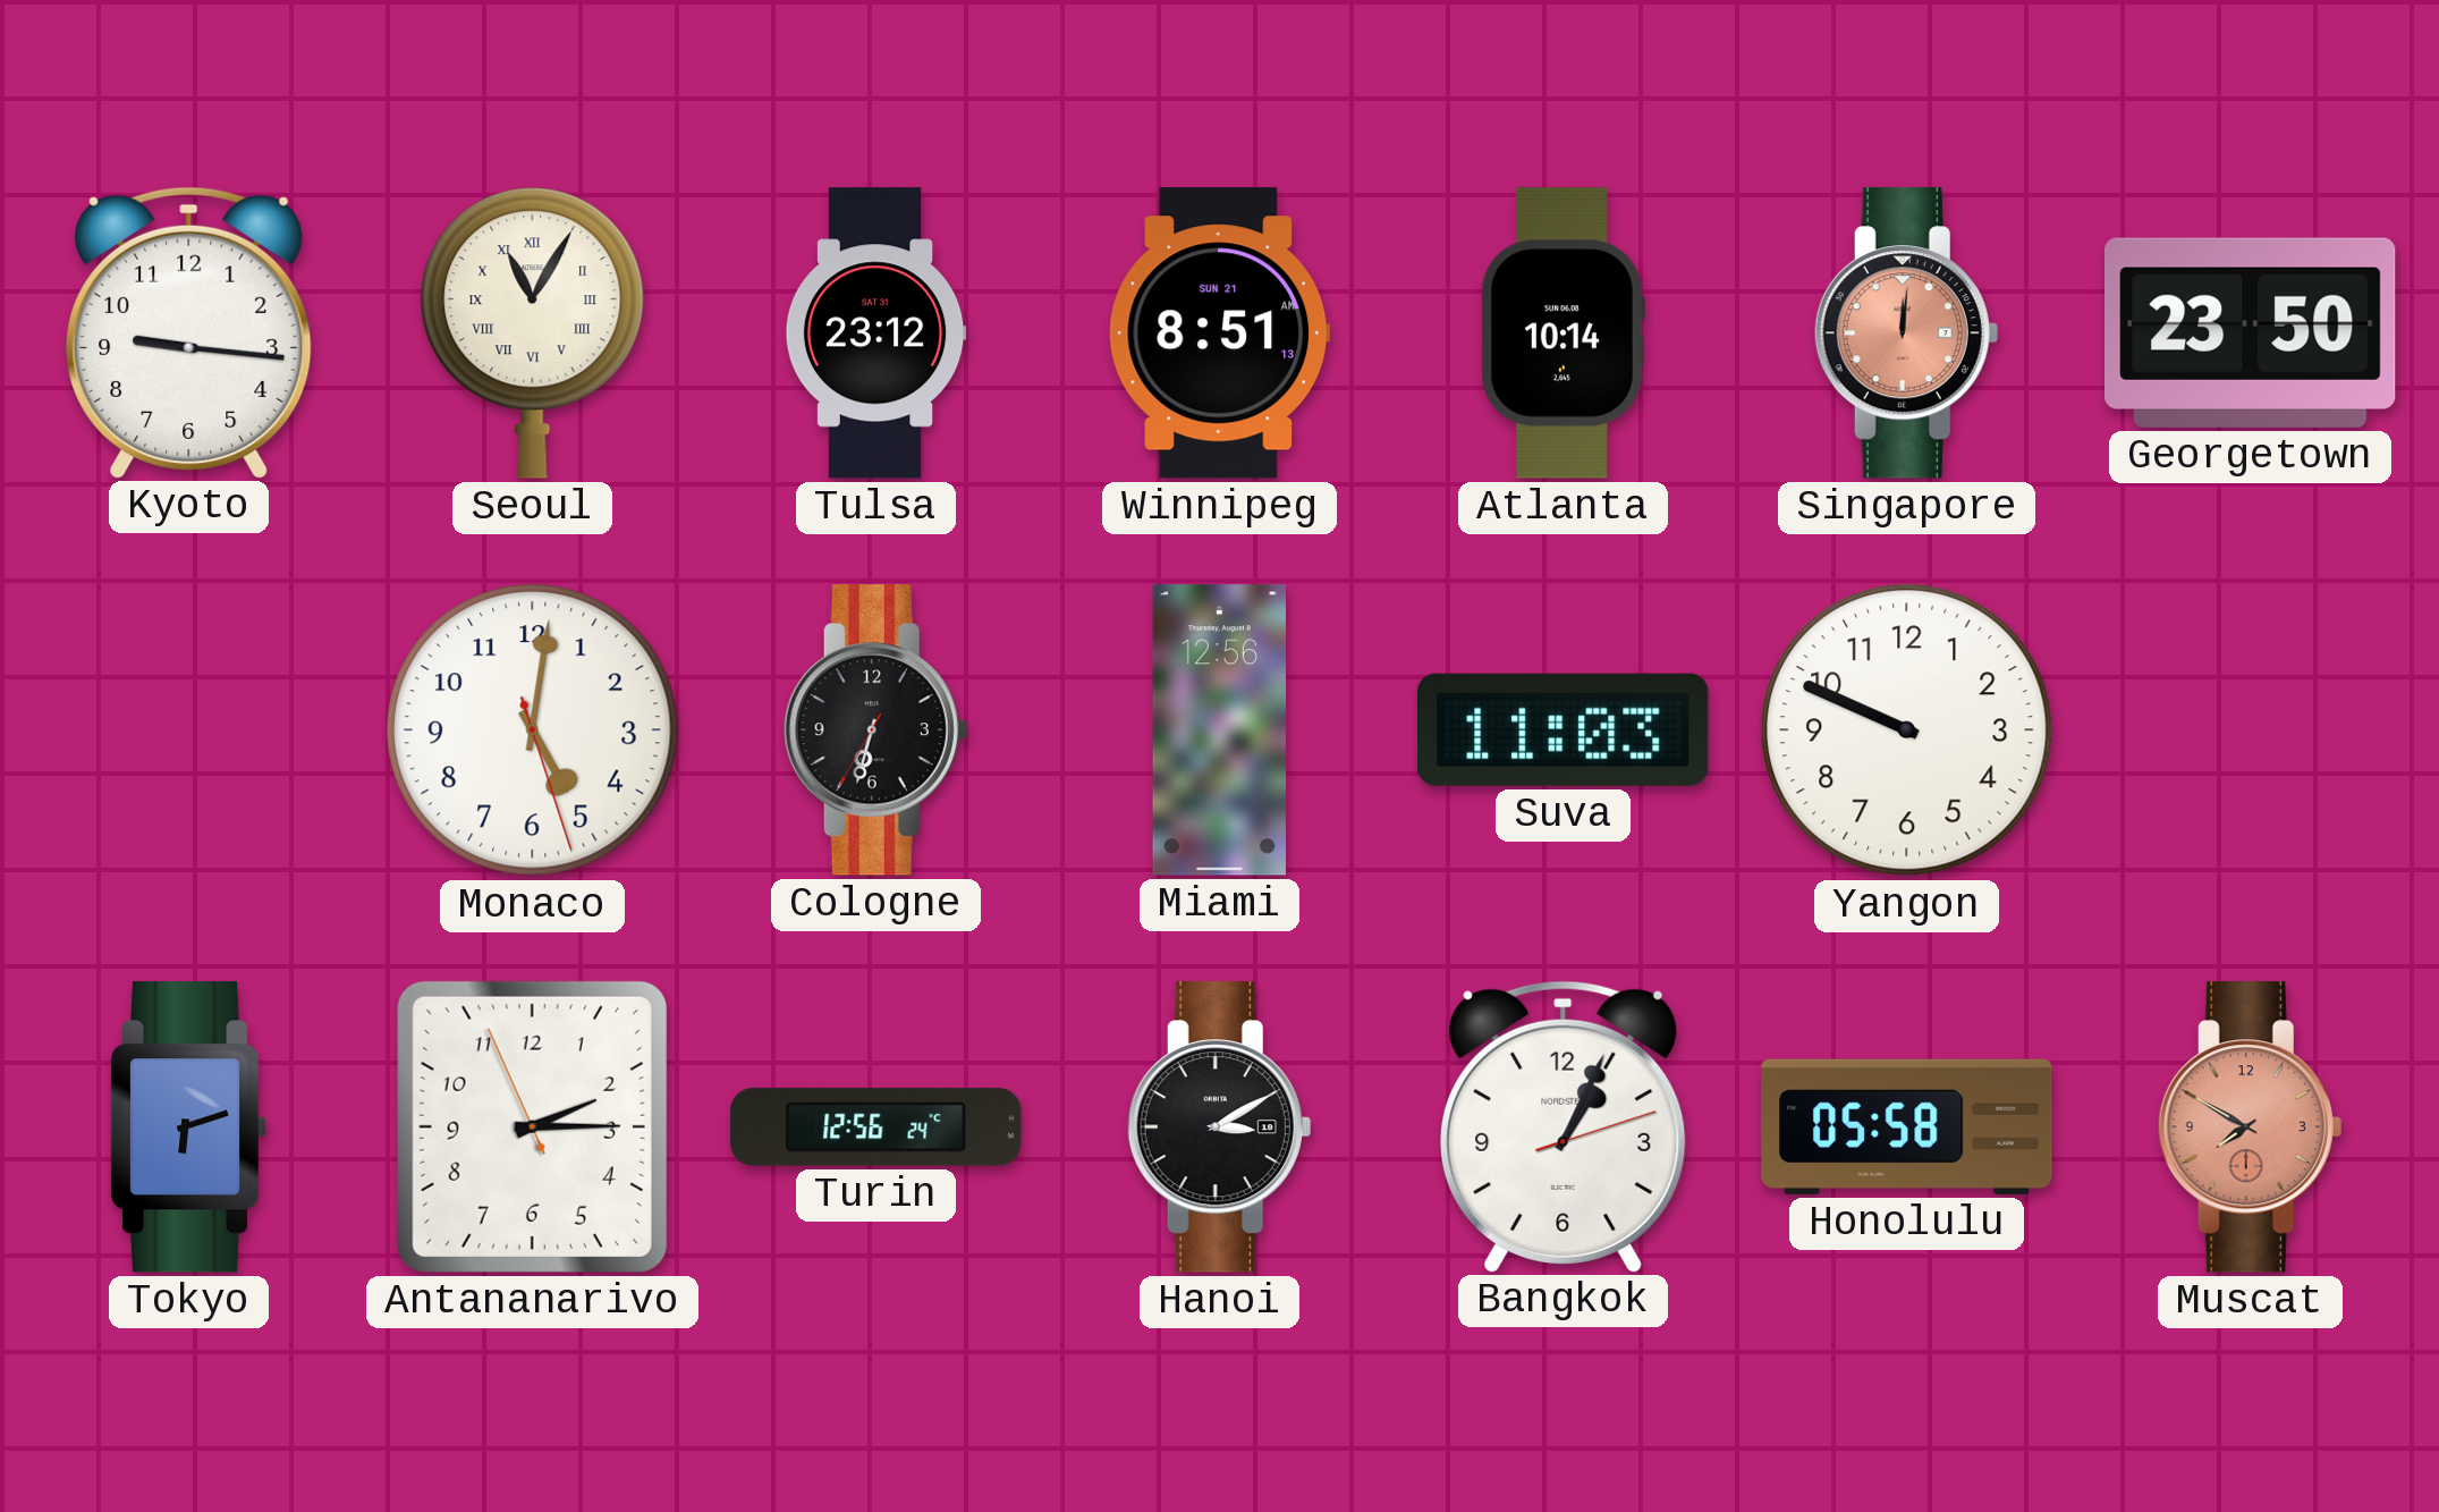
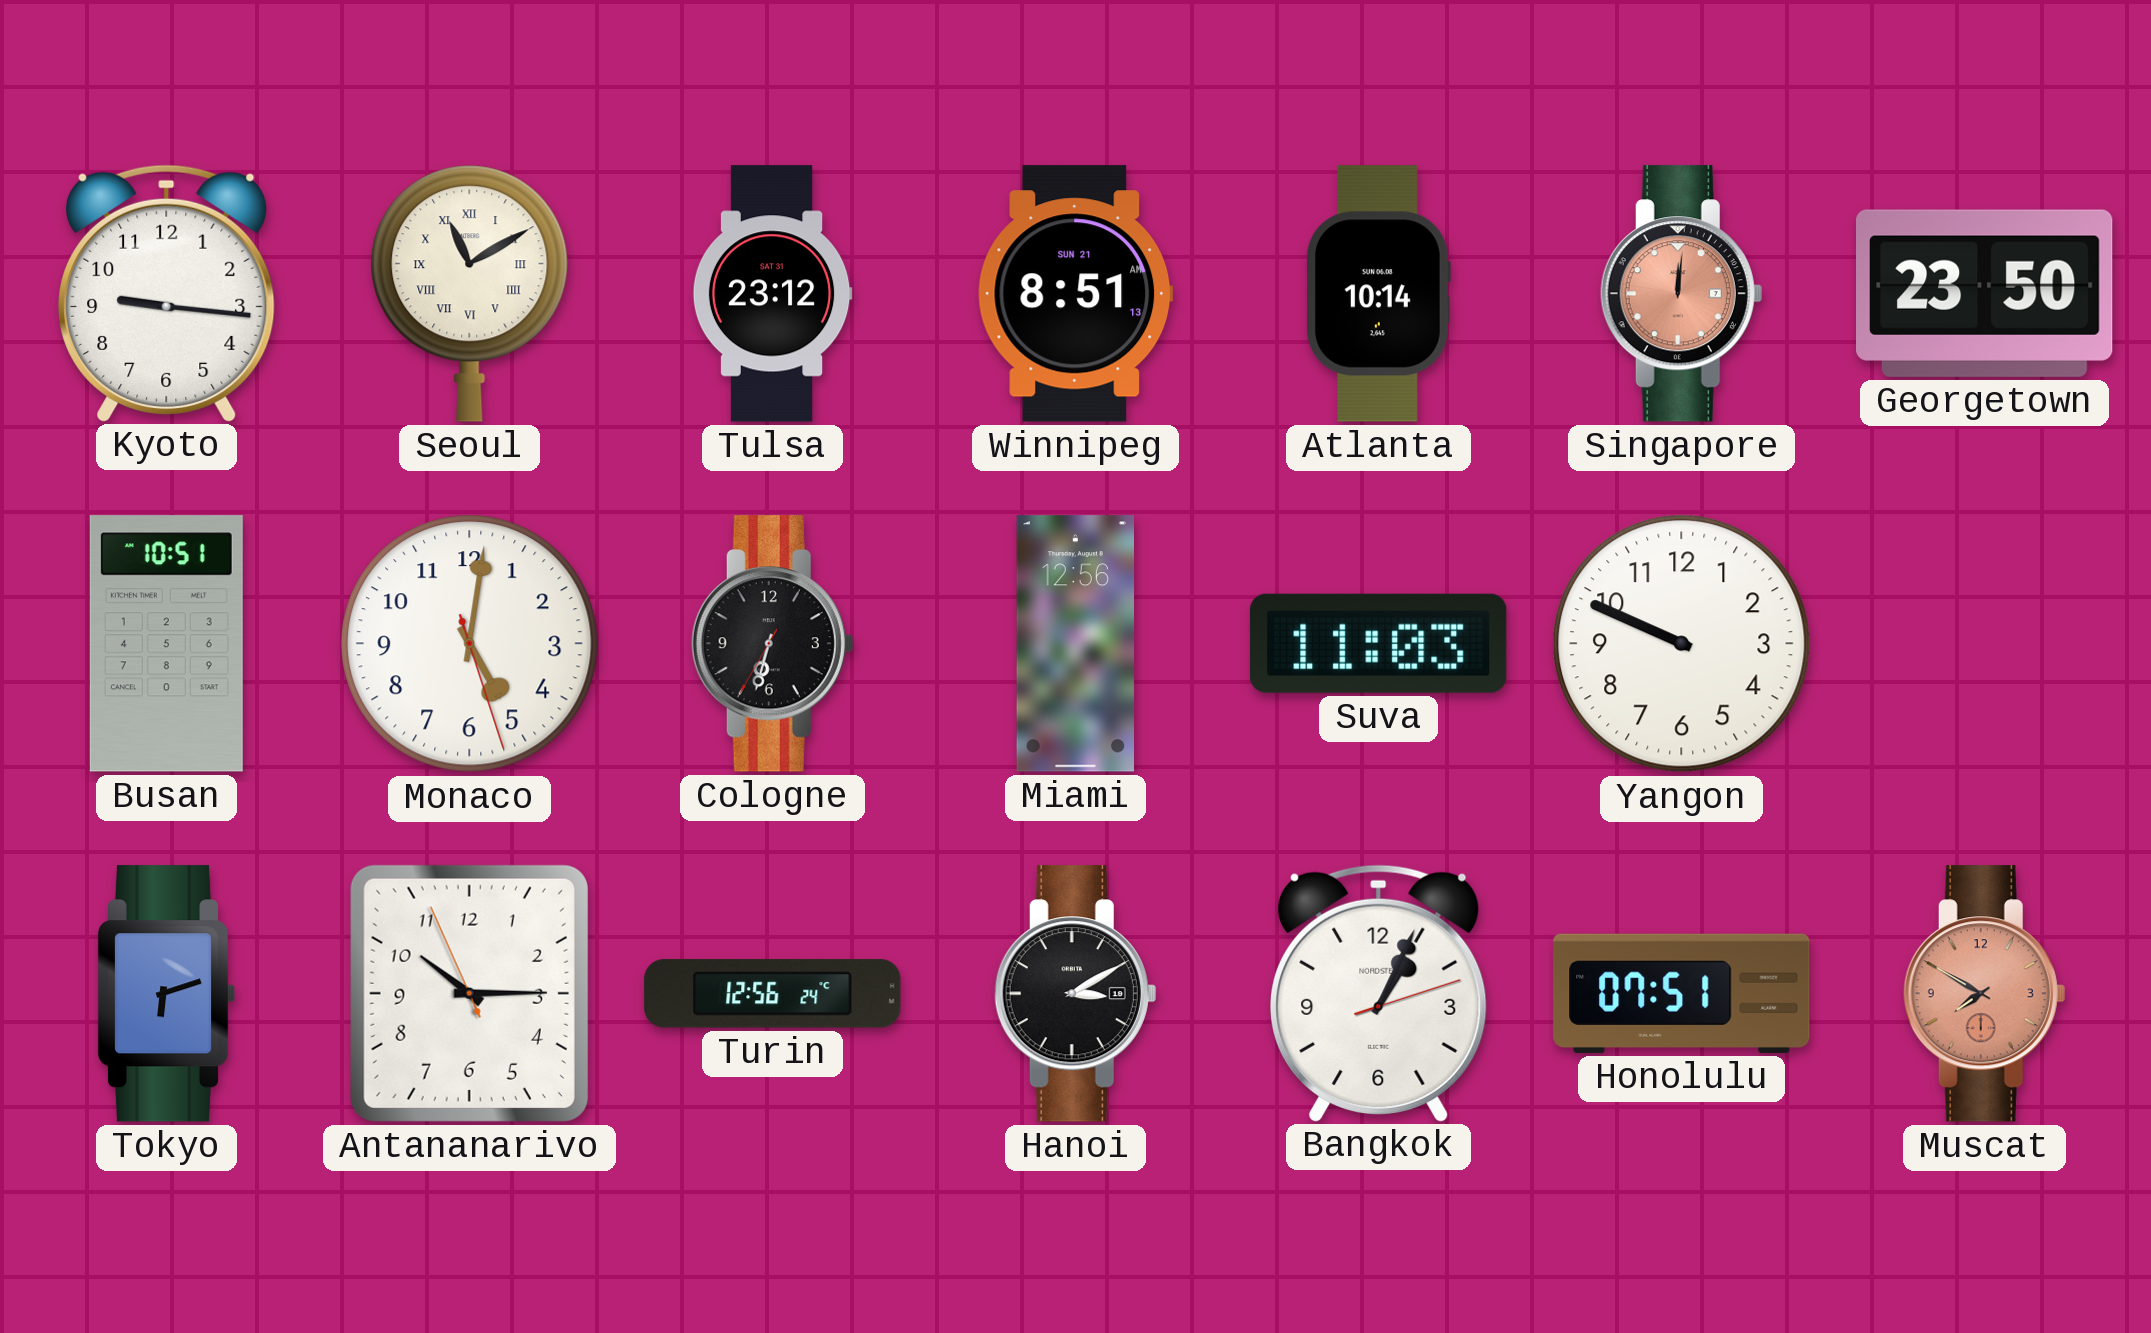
Seoul: 11:05 -> 11:10 (470, 293)
Busan: none -> 10:51 (166, 644)
Antananarivo: 2:14 -> 10:14 (469, 993)
Honolulu: 05:58 -> 07:51 (1682, 993)
